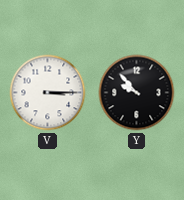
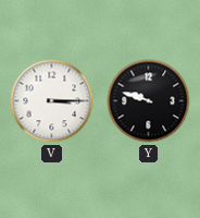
Y: 9:53 -> 9:48 (149, 101)
